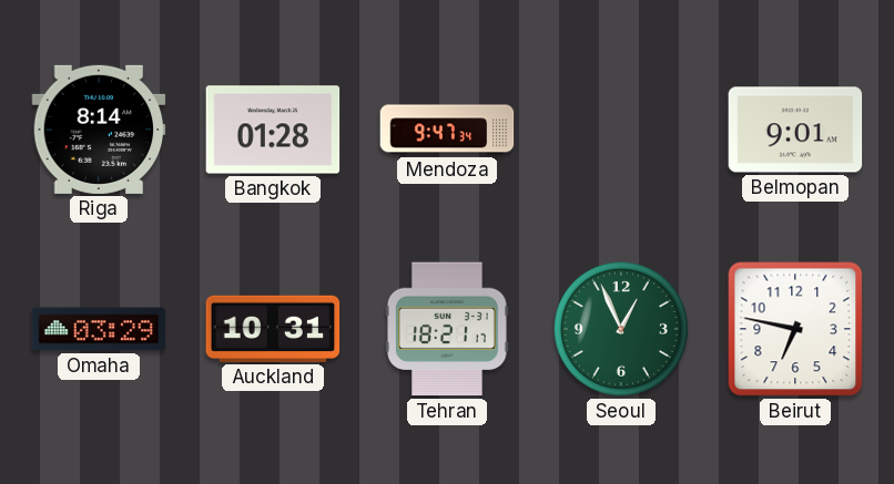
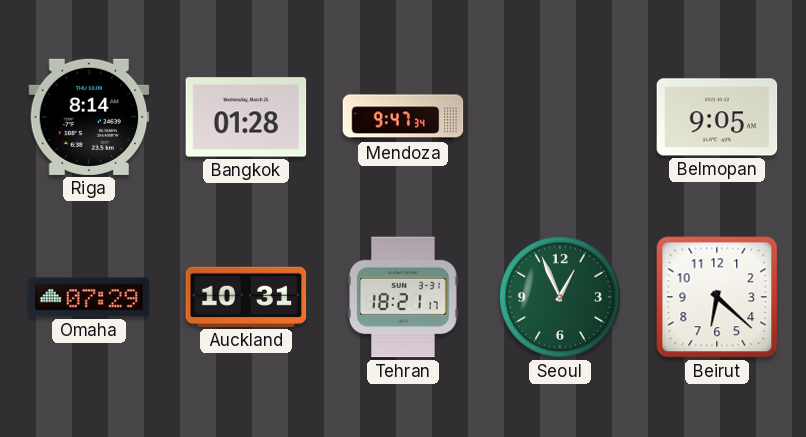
Belmopan: 9:01 -> 9:05 (717, 117)
Omaha: 03:29 -> 07:29 (89, 297)
Beirut: 6:47 -> 6:22 (717, 297)
